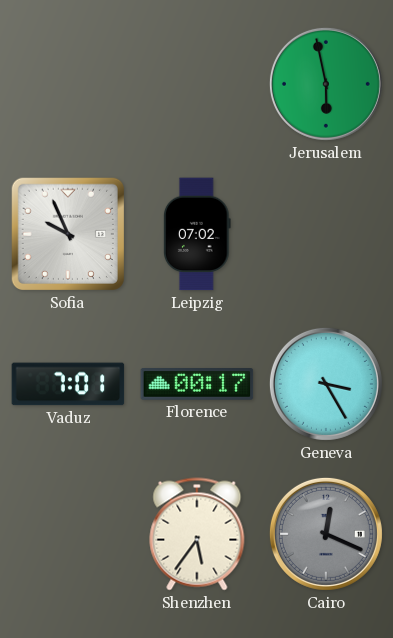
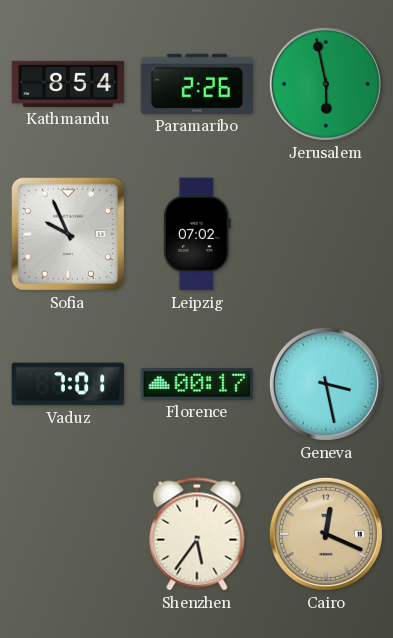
Kathmandu: none -> 8:54 (68, 84)
Paramaribo: none -> 2:26 (197, 84)
Geneva: 3:25 -> 3:28 (326, 384)
Cairo dial: grey -> champagne (326, 534)
